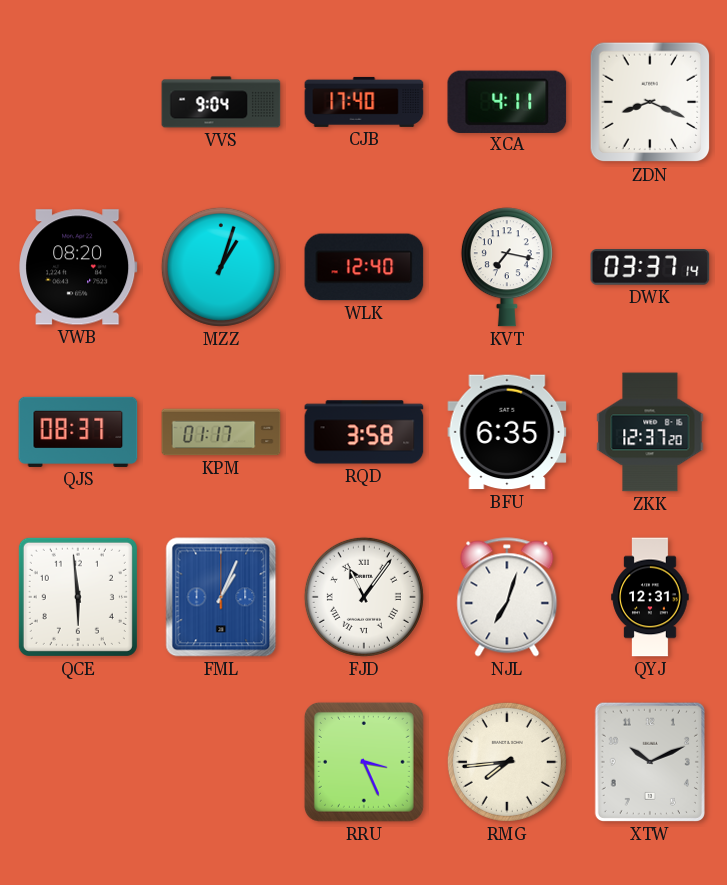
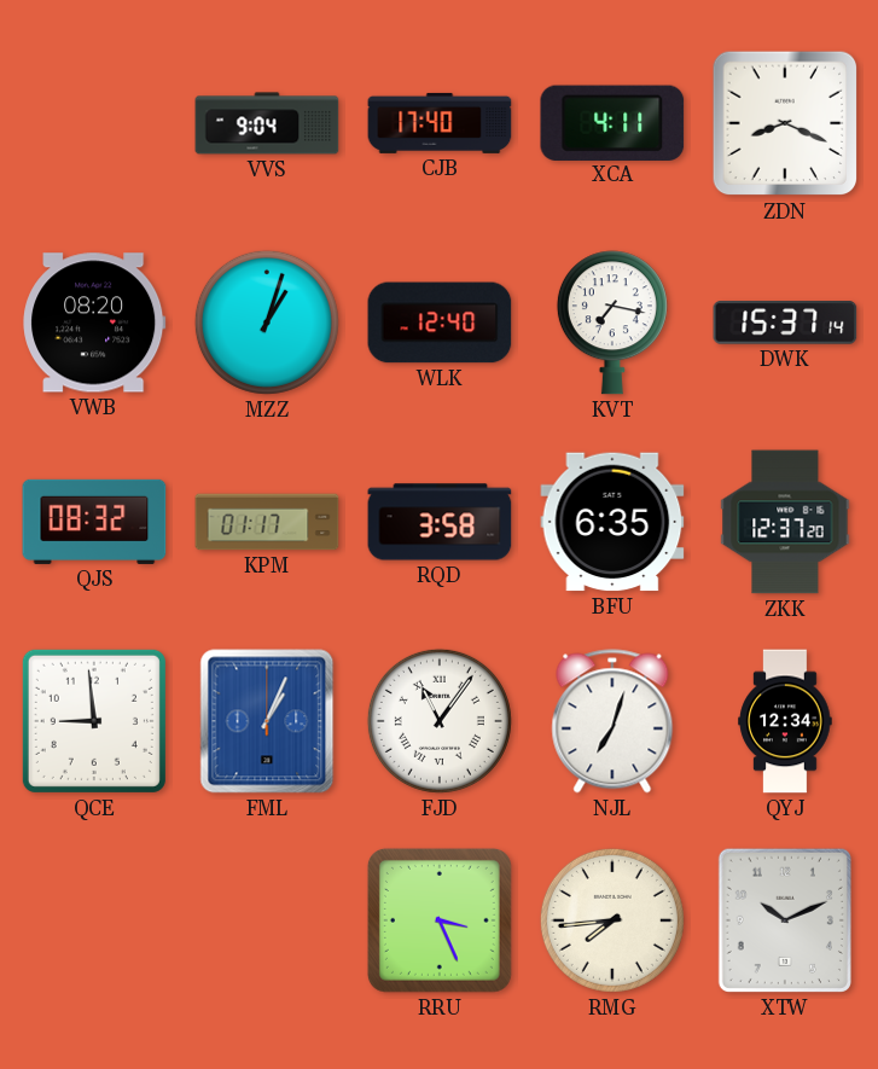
DWK: 03:37 -> 15:37 (785, 323)
QJS: 08:37 -> 08:32 (94, 522)
QCE: 5:59 -> 8:59 (94, 721)
QYJ: 12:31 -> 12:34 (785, 721)
